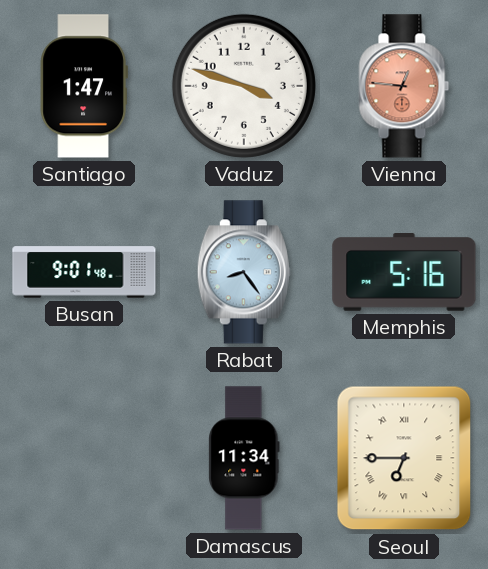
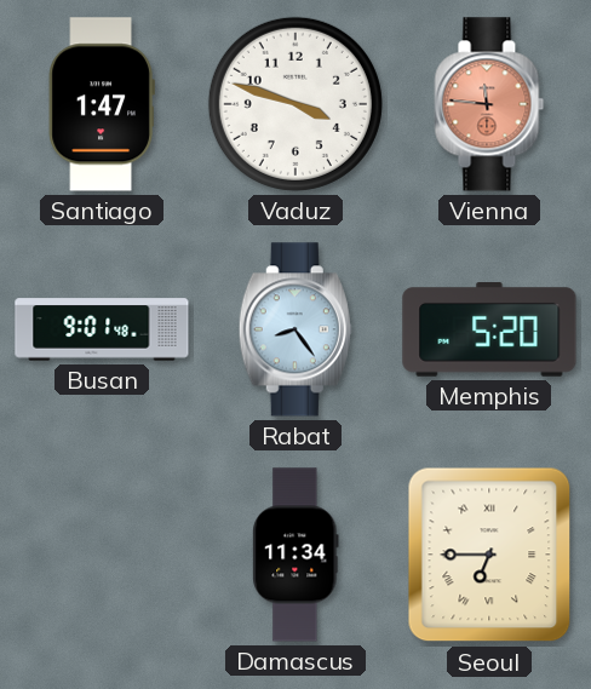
Vienna: 12:46 -> 11:46 (489, 104)
Memphis: 5:16 -> 5:20 (489, 331)
